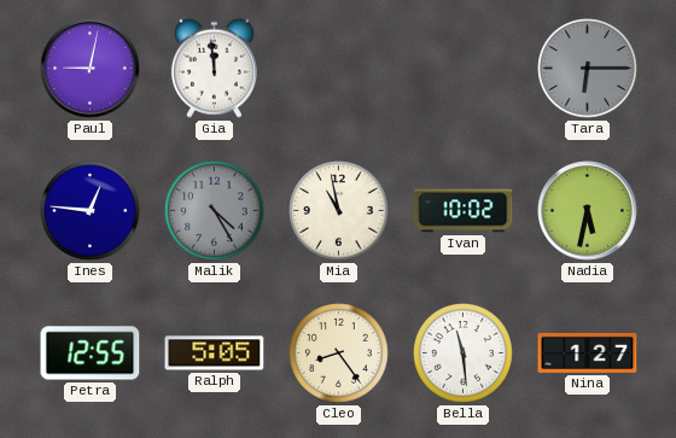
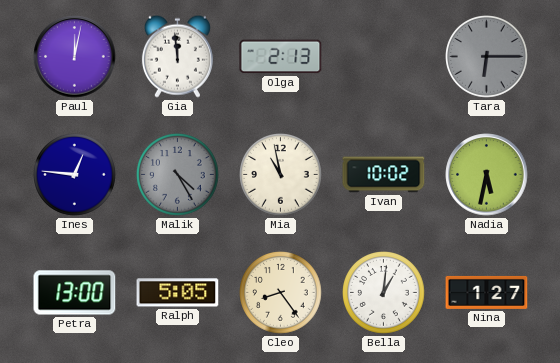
Paul: 9:02 -> 12:02 (75, 57)
Olga: none -> 2:13 (281, 57)
Petra: 12:55 -> 13:00 (75, 293)
Bella: 11:29 -> 1:01 (384, 293)
